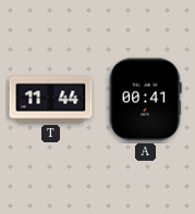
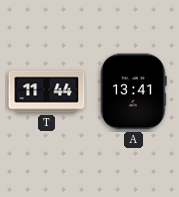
A: 00:41 -> 13:41 (134, 92)
